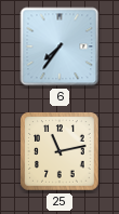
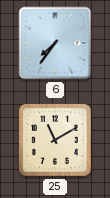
25: 11:13 -> 11:10 (55, 140)
